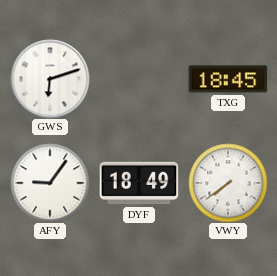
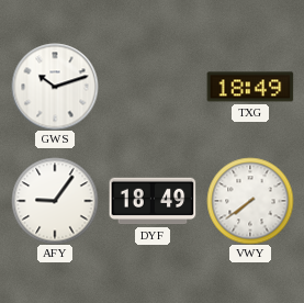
GWS: 6:12 -> 10:12 (55, 87)
TXG: 18:45 -> 18:49 (250, 87)
